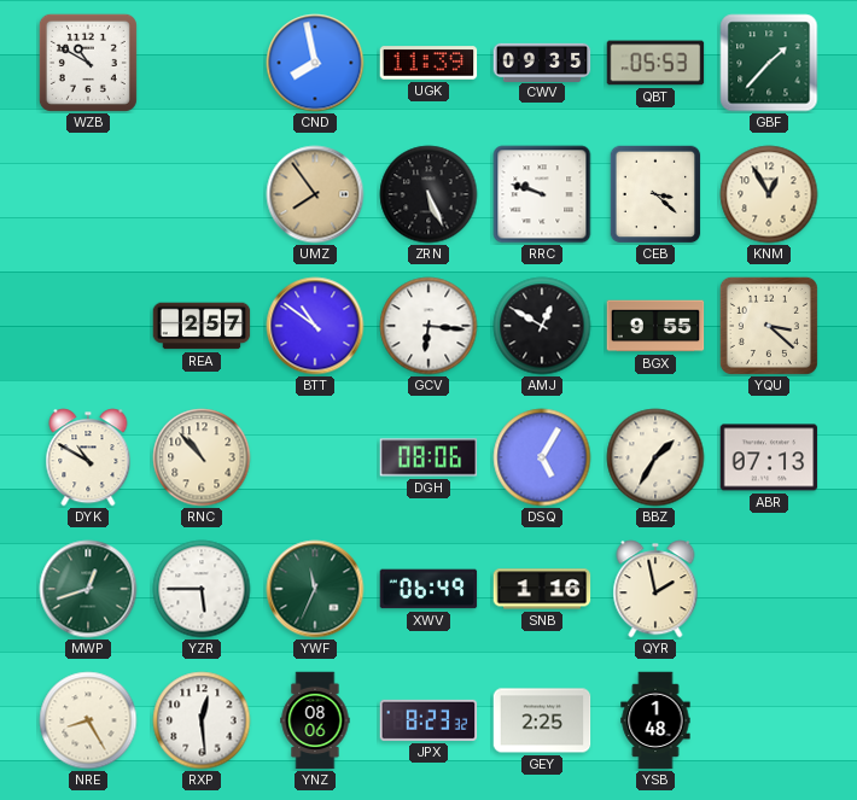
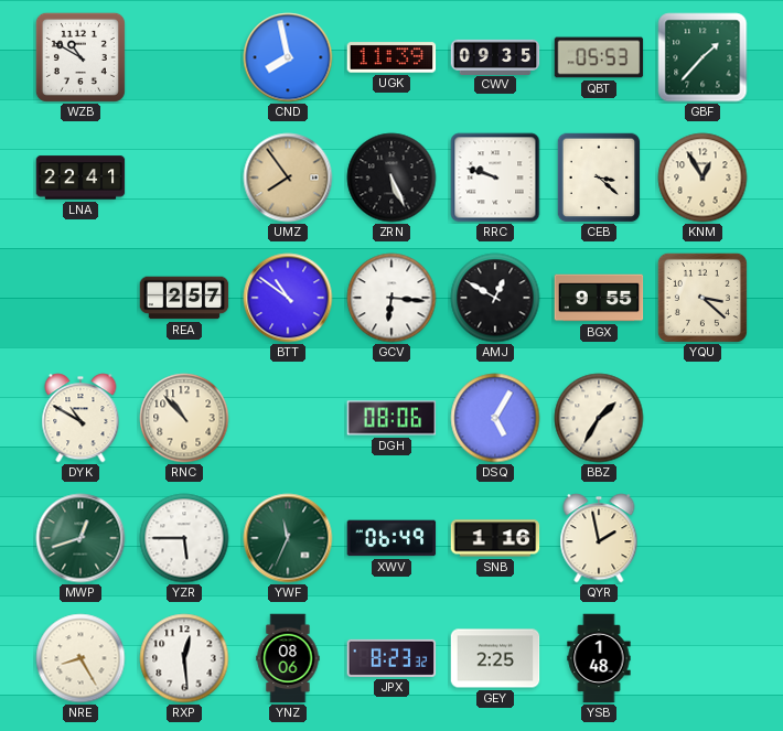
LNA: none -> 22:41 (81, 178)
ABR: 07:13 -> none (769, 457)
